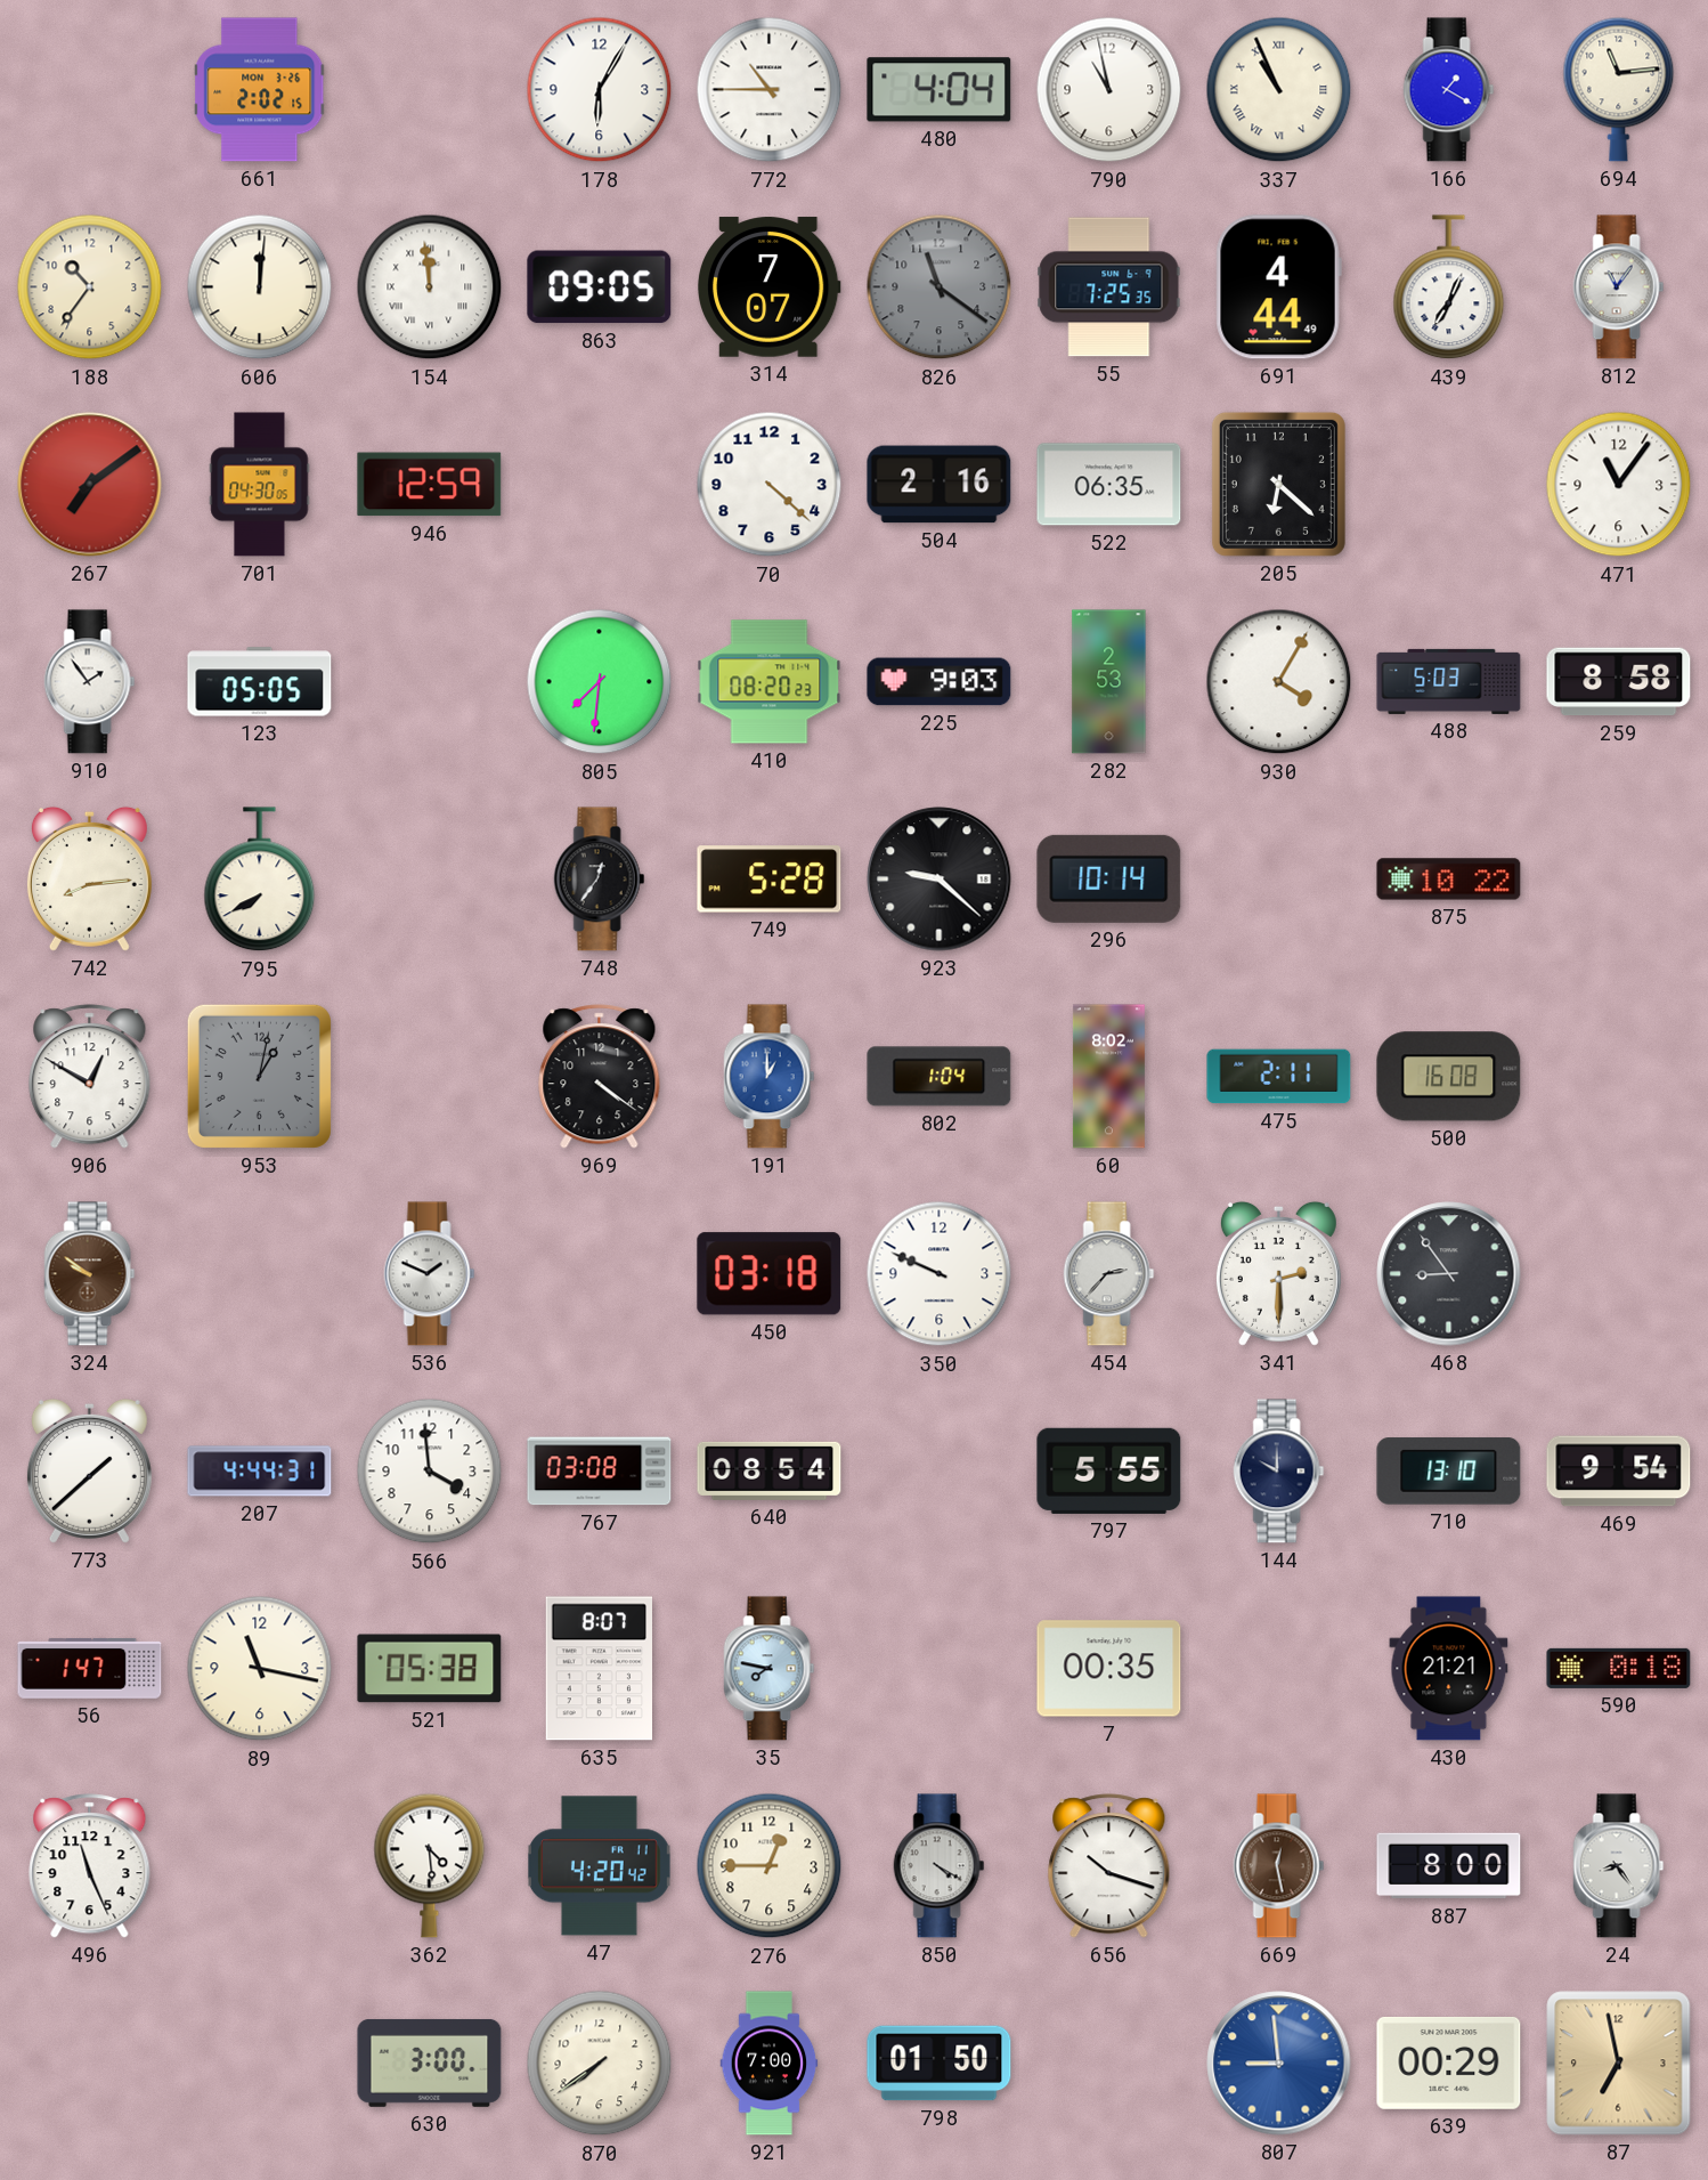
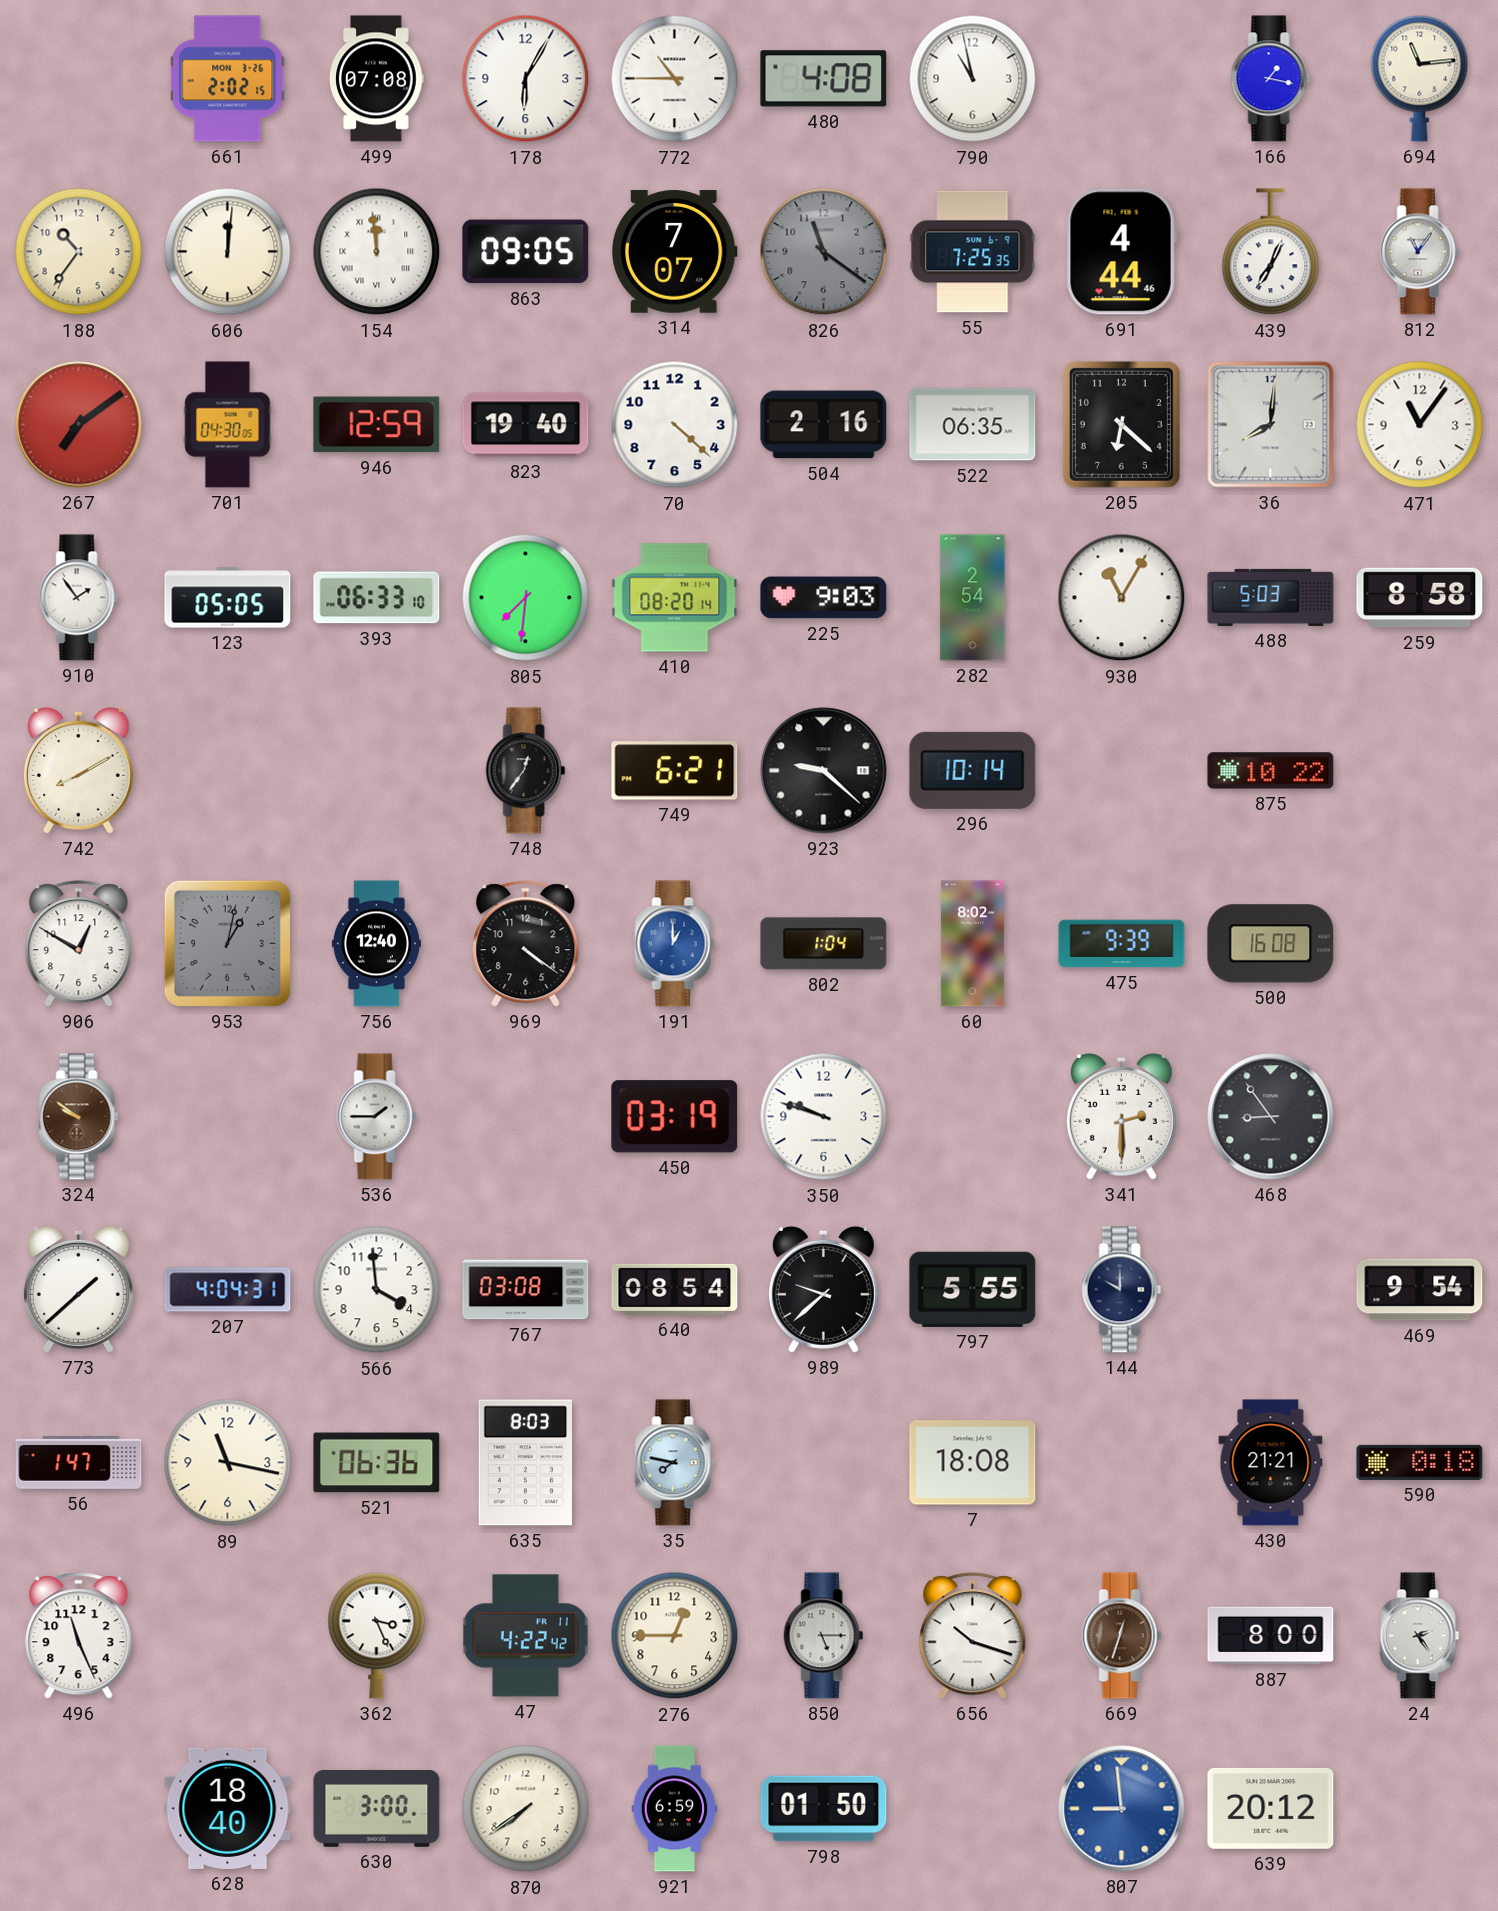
499: none -> 07:08 (377, 79)
480: 4:04 -> 4:08 (824, 79)
337: 10:56 -> none (1279, 90)
166: 1:20 -> 1:17 (1271, 79)
691: 4:44:49 -> 4:44:46 (1121, 252)
823: none -> 19:40 (526, 425)
36: none -> 8:01 (1271, 425)
393: none -> 06:33 (377, 598)
410: 08:20:23 -> 08:20:14 (675, 598)
282: 2:53 -> 2:54 (973, 598)
930: 4:05 -> 11:05 (1122, 598)
742: 8:14 -> 8:10 (78, 770)
795: 7:40 -> none (260, 880)
749: 5:28 -> 6:21 (675, 771)
756: none -> 12:40 (376, 944)
475: 2:11 -> 9:39 (1122, 944)
536: 1:49 -> 1:45 (377, 1117)
450: 03:18 -> 03:19 (675, 1117)
350: 9:49 -> 9:48 (824, 1117)
454: 2:37 -> none (1109, 1274)
207: 4:44 -> 4:04 (228, 1290)
989: none -> 9:38 (823, 1289)
710: 13:10 -> none (1449, 1472)
521: 05:38 -> 06:36 (377, 1463)
635: 8:07 -> 8:03 (525, 1463)
7: 00:35 -> 18:08 (973, 1463)
362: 4:29 -> 3:26 (377, 1635)
47: 4:20 -> 4:22 (525, 1636)
850: 4:20 -> 5:15 (824, 1636)
669: 12:28 -> 12:33 (1122, 1636)
24: 8:24 -> 2:24 (1420, 1636)
628: none -> 18:40 (228, 1808)
921: 7:00 -> 6:59 (675, 1809)
639: 00:29 -> 20:12 (1271, 1808)
87: 6:58 -> none (1619, 2064)
